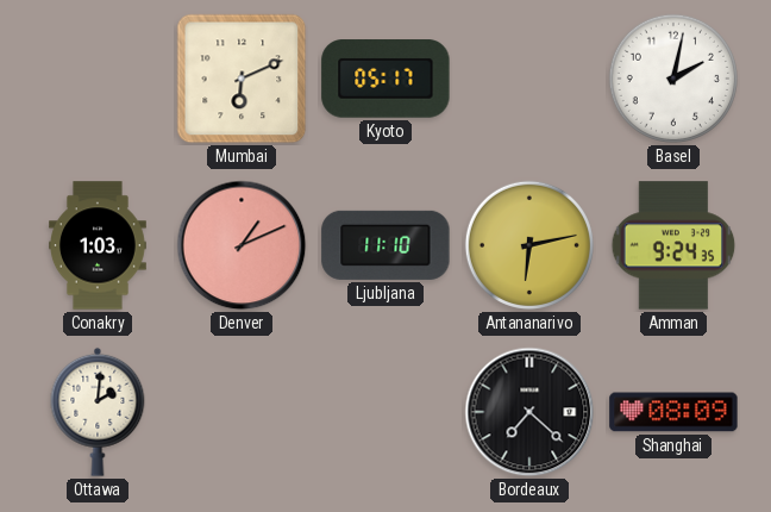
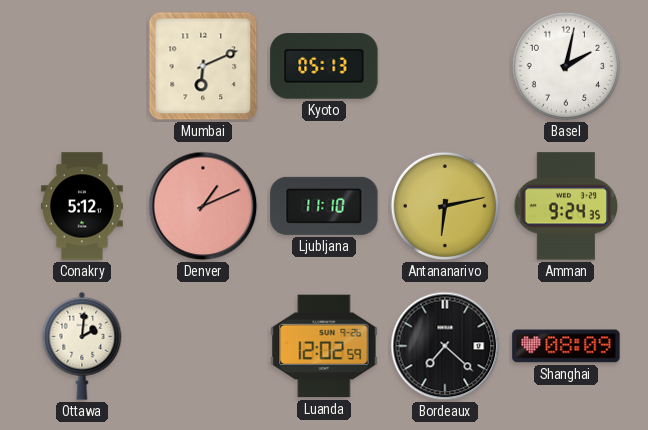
Kyoto: 05:17 -> 05:13 (324, 66)
Conakry: 1:03 -> 5:12 (83, 206)
Luanda: none -> 12:02 (324, 346)
